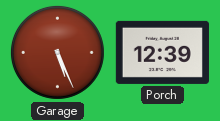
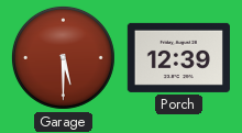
Garage: 5:26 -> 5:30 (63, 57)
